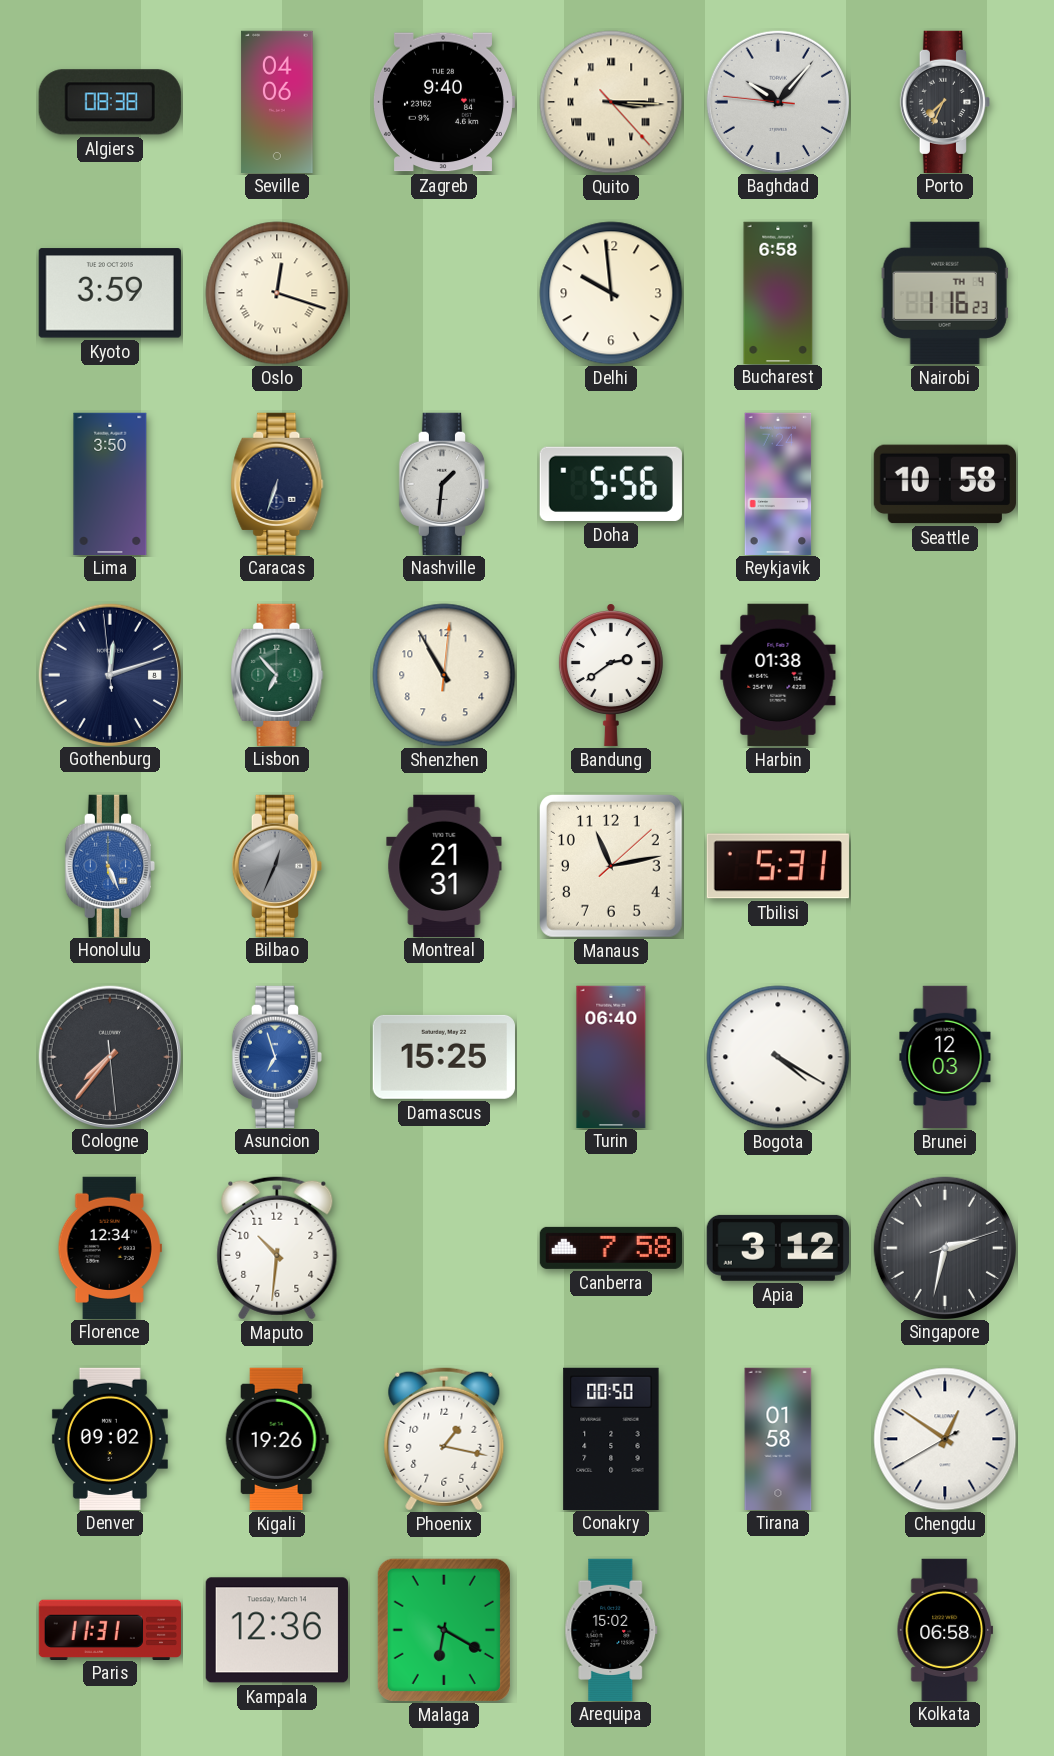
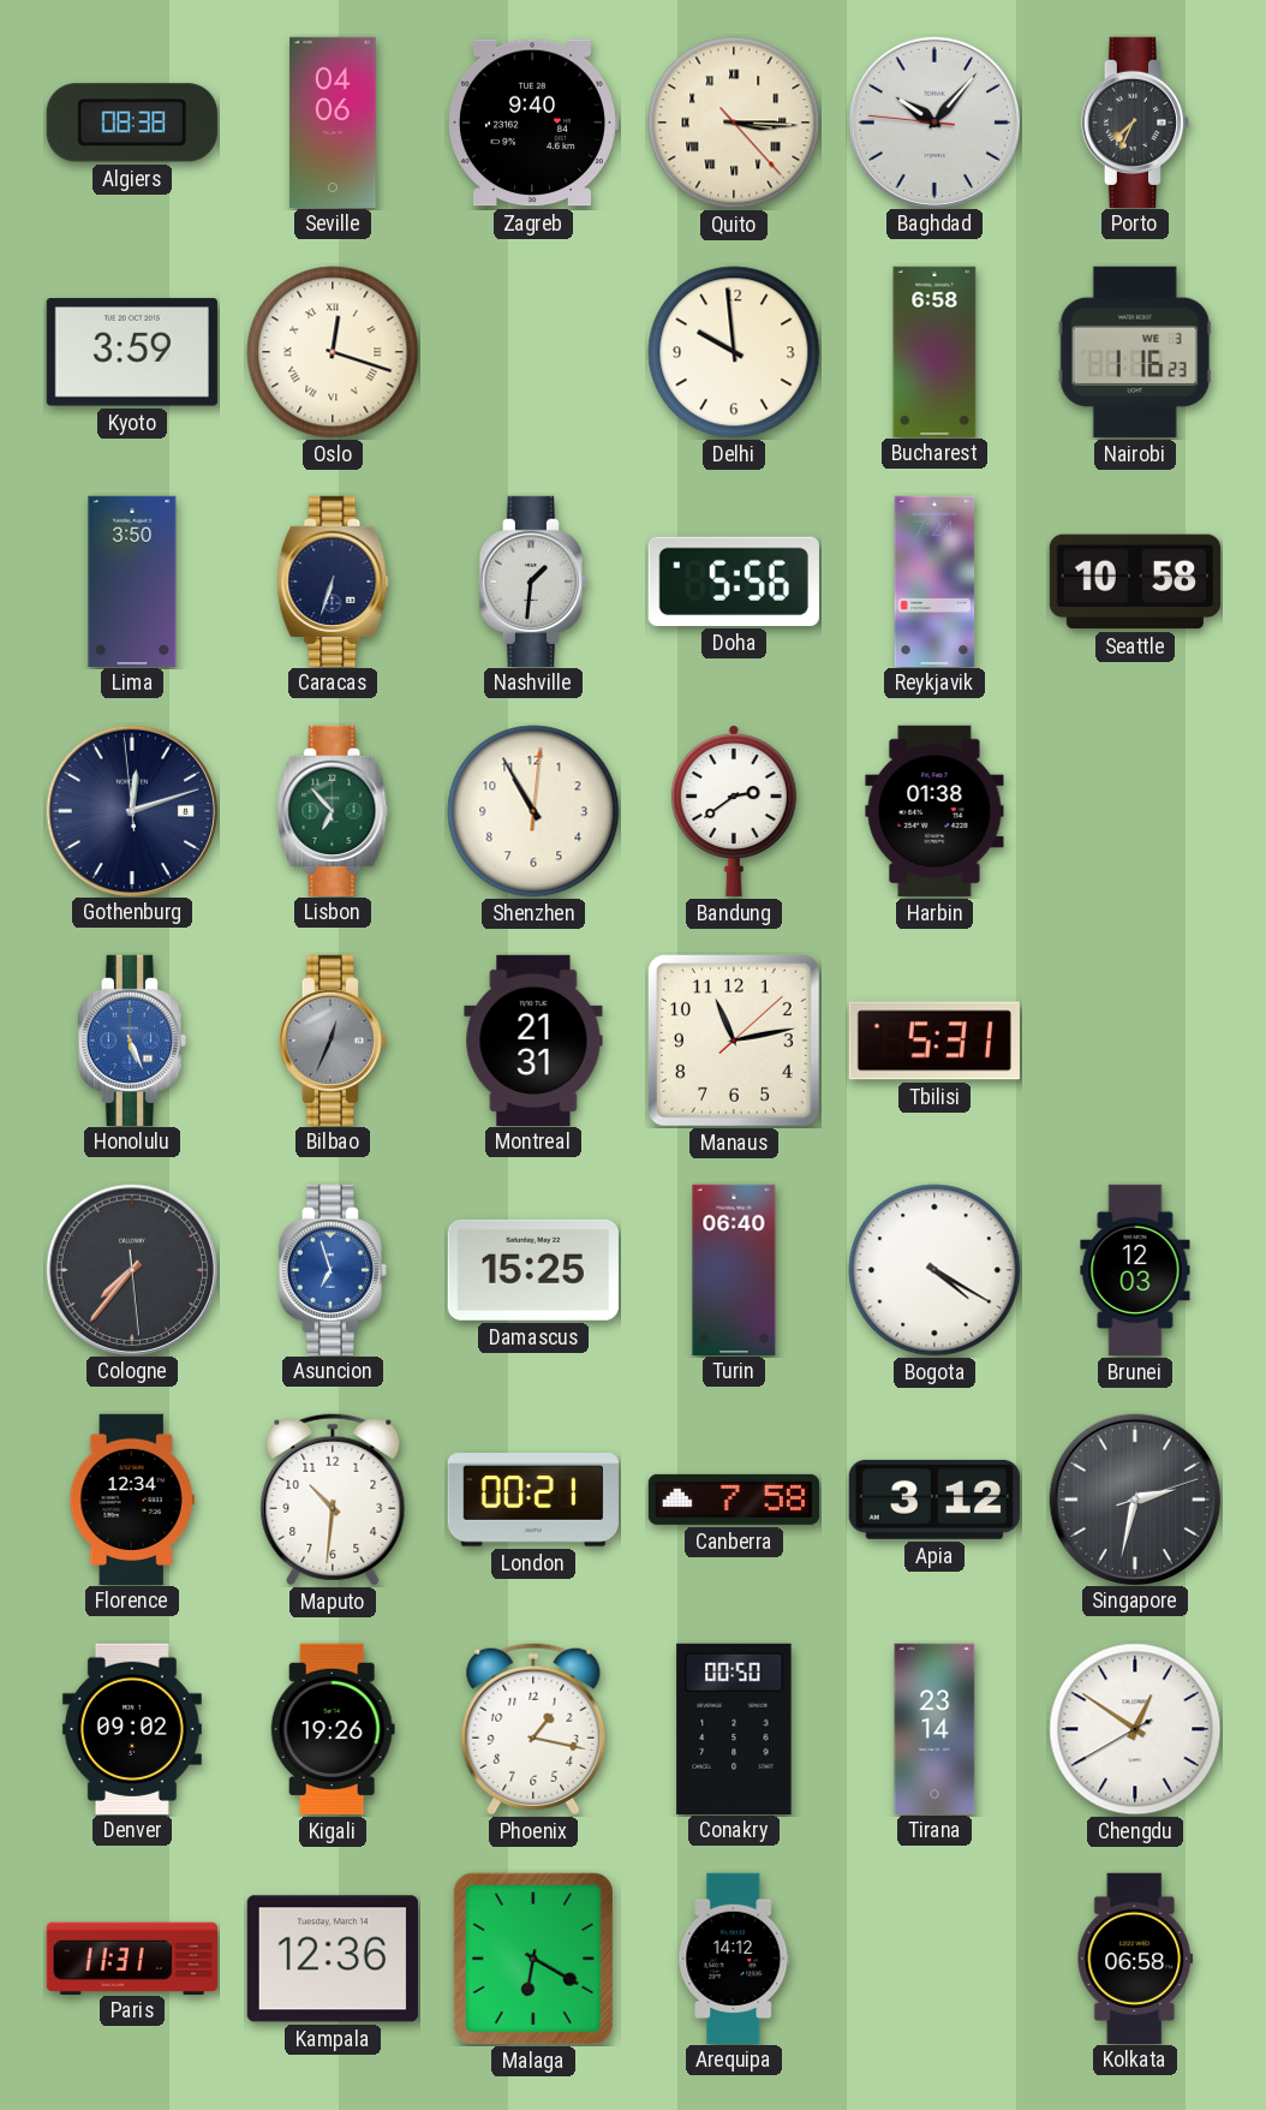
Nairobi date: TH 4 -> WE 3 (1135, 352)
London: none -> 00:21 (533, 1500)
Tirana: 01:58 -> 23:14 (934, 1728)
Arequipa: 15:02 -> 14:12 (734, 1957)
